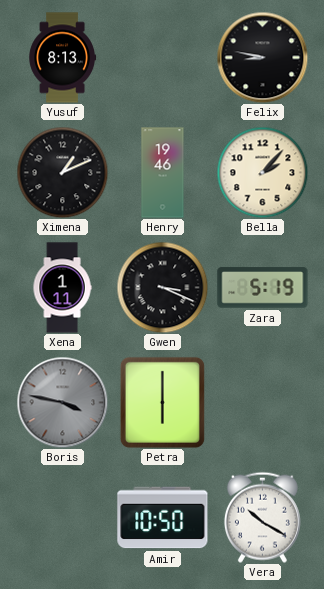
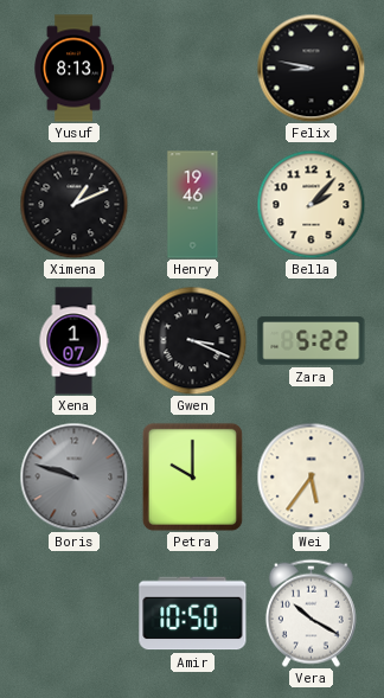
Xena: 1:11 -> 1:07 (73, 341)
Zara: 5:19 -> 5:22 (312, 341)
Boris: 3:47 -> 9:48 (73, 476)
Petra: 6:00 -> 10:00 (192, 476)
Wei: none -> 5:36 (311, 476)
